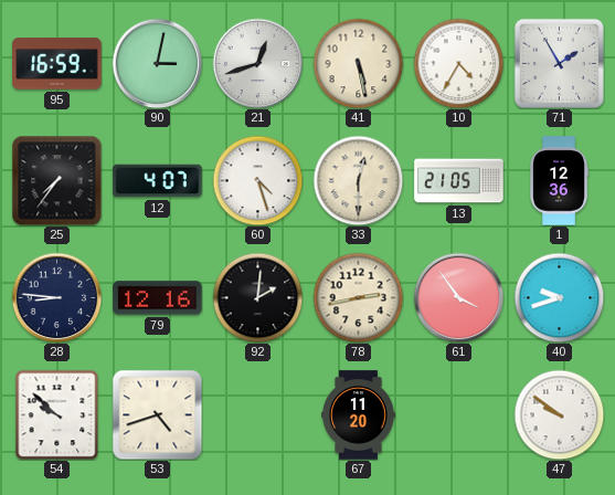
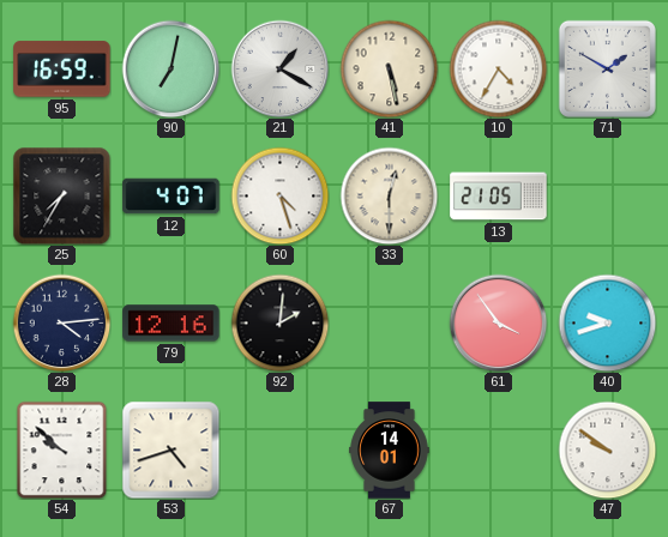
90: 3:02 -> 7:02 (170, 68)
21: 12:42 -> 1:20 (279, 68)
71: 1:55 -> 1:50 (607, 68)
25: 7:36 -> 7:35 (61, 195)
1: 12:36 -> none (559, 181)
28: 8:46 -> 4:14 (61, 322)
78: 2:43 -> none (358, 297)
67: 11:20 -> 14:01 (390, 451)
